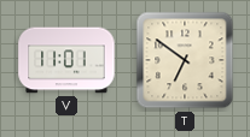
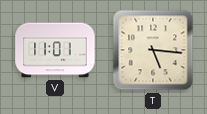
T: 6:51 -> 5:16 (153, 50)
